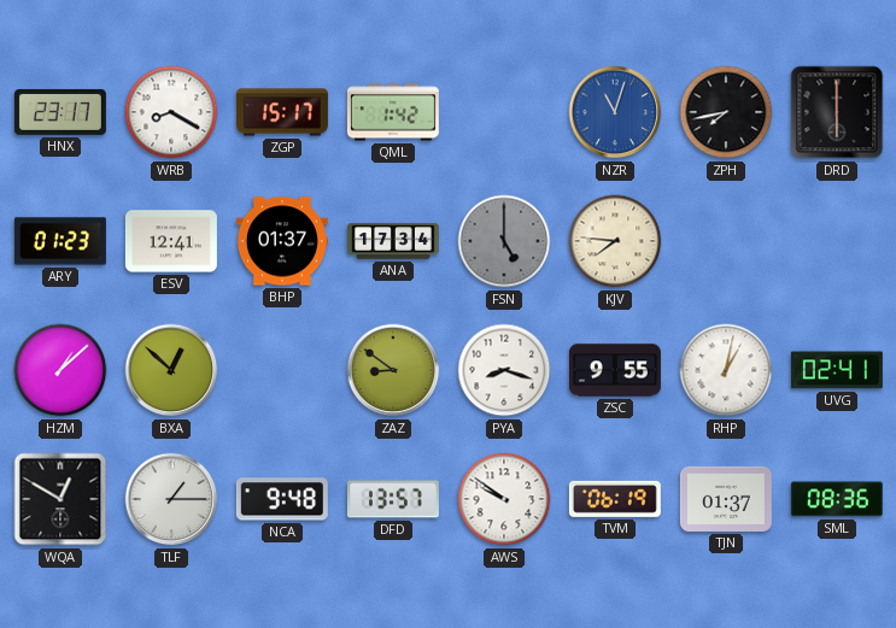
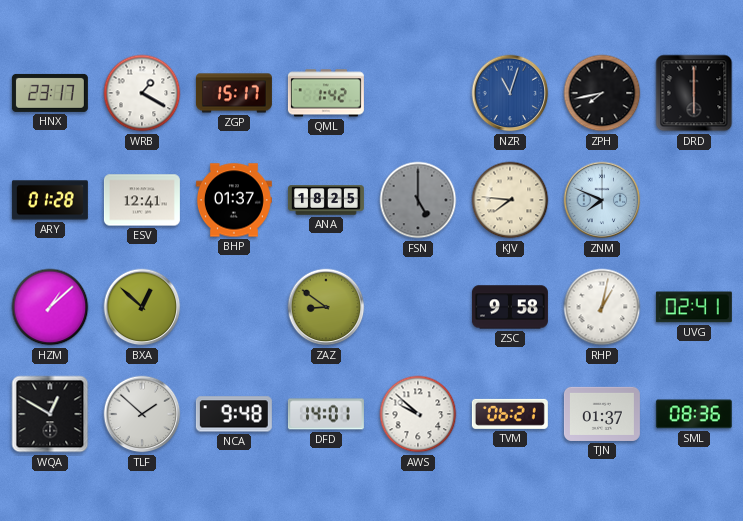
WRB: 8:20 -> 1:20 (142, 93)
ARY: 01:23 -> 01:28 (50, 200)
ANA: 17:34 -> 18:25 (326, 200)
ZNM: none -> 7:49 (602, 200)
PYA: 8:18 -> none (504, 370)
ZSC: 9:55 -> 9:58 (510, 307)
TLF: 1:15 -> 1:52 (142, 414)
DFD: 13:57 -> 14:01 (326, 414)
AWS: 9:51 -> 9:52 (418, 414)
TVM: 06:19 -> 06:21 (510, 414)
